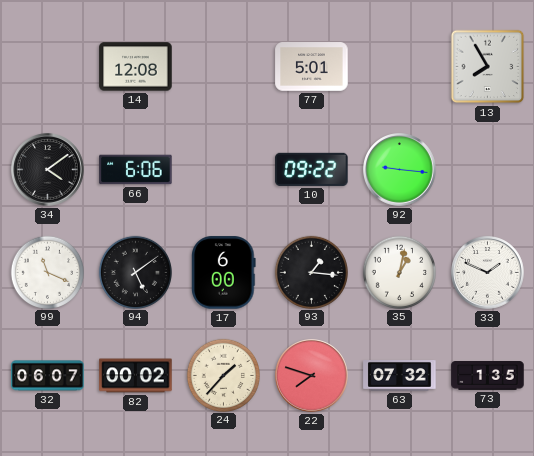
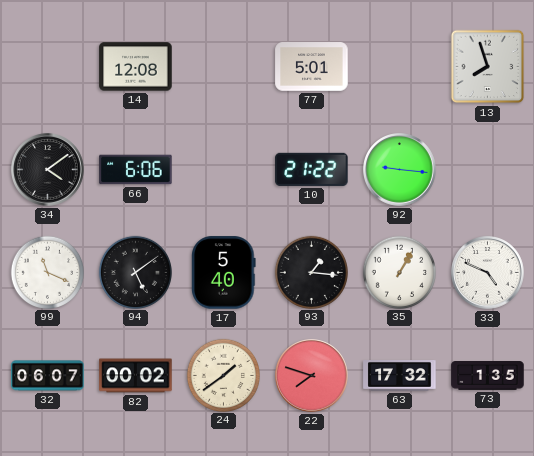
13: 7:55 -> 7:57 (488, 67)
10: 09:22 -> 21:22 (312, 169)
17: 6:00 -> 5:40 (224, 273)
35: 1:02 -> 1:05 (399, 272)
33: 1:49 -> 4:49 (488, 273)
24: 1:37 -> 1:39 (223, 375)
63: 07:32 -> 17:32 (400, 376)
